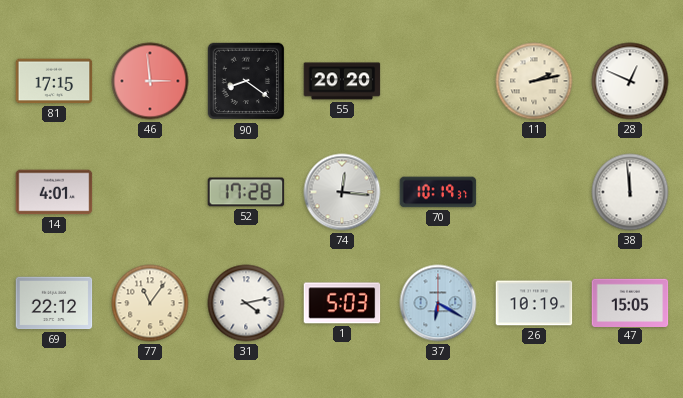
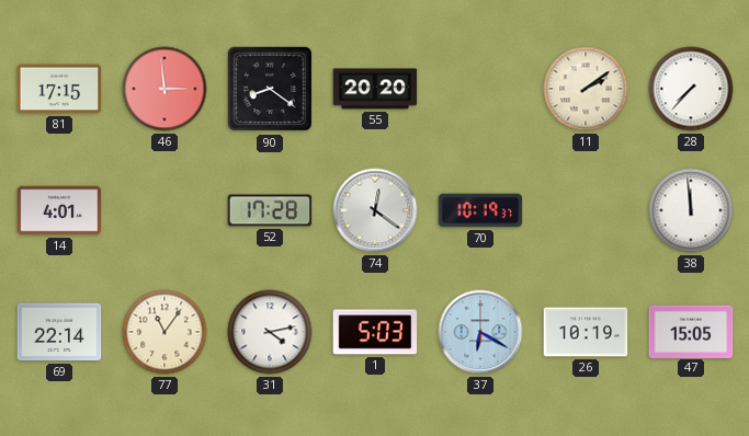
11: 2:13 -> 2:09 (586, 89)
28: 12:49 -> 7:37 (691, 89)
74: 12:16 -> 12:21 (375, 210)
69: 22:12 -> 22:14 (59, 332)
